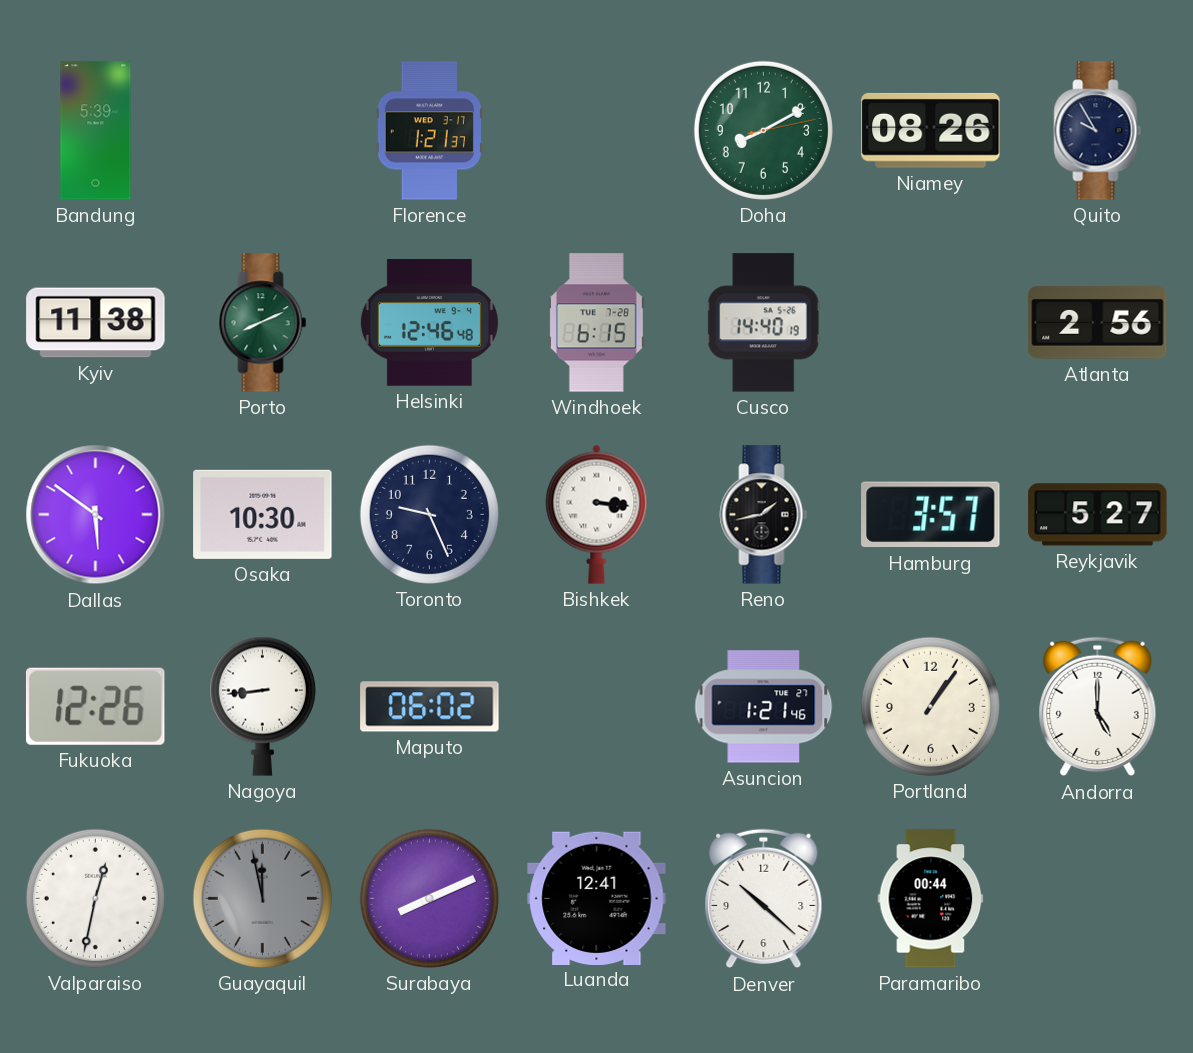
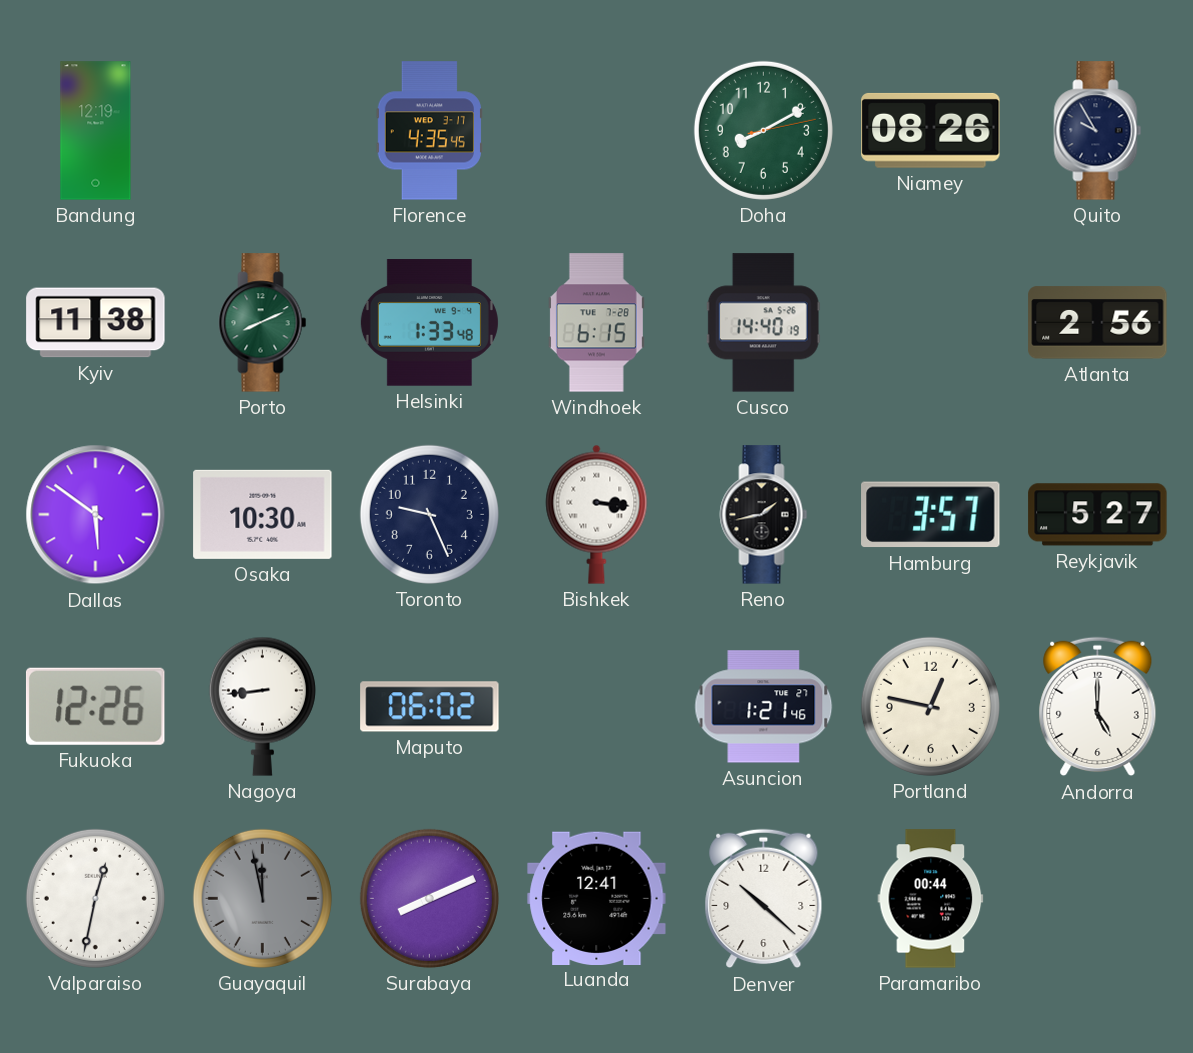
Bandung: 5:39 -> 12:19 (96, 131)
Florence: 1:21 -> 4:35 (429, 131)
Helsinki: 12:46 -> 1:33 (429, 323)
Portland: 1:06 -> 12:47 (930, 706)
